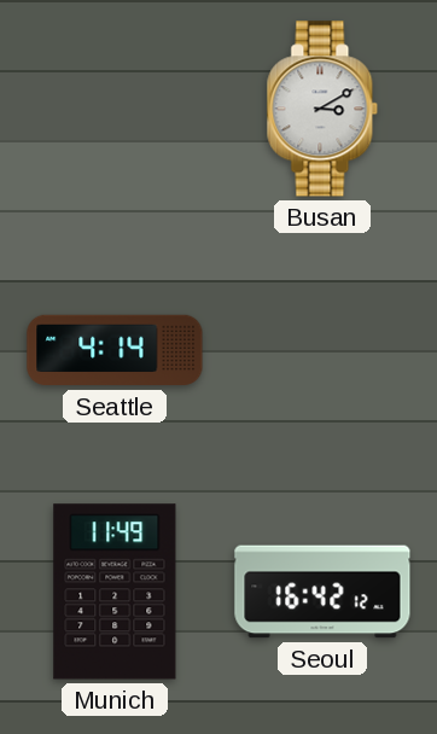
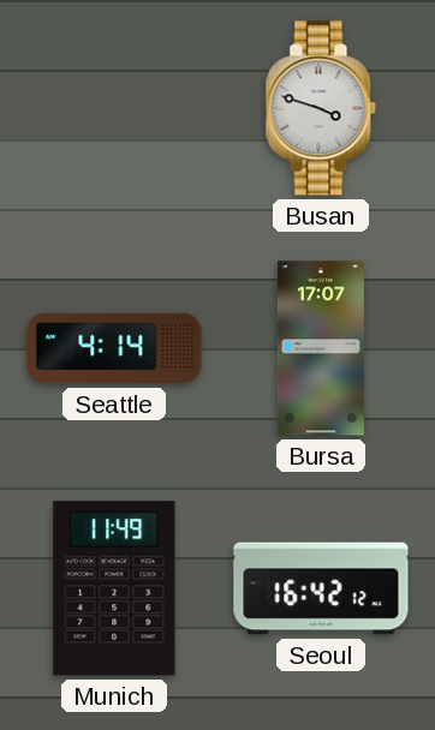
Busan: 3:10 -> 3:48 (321, 108)
Bursa: none -> 17:07 (321, 348)
